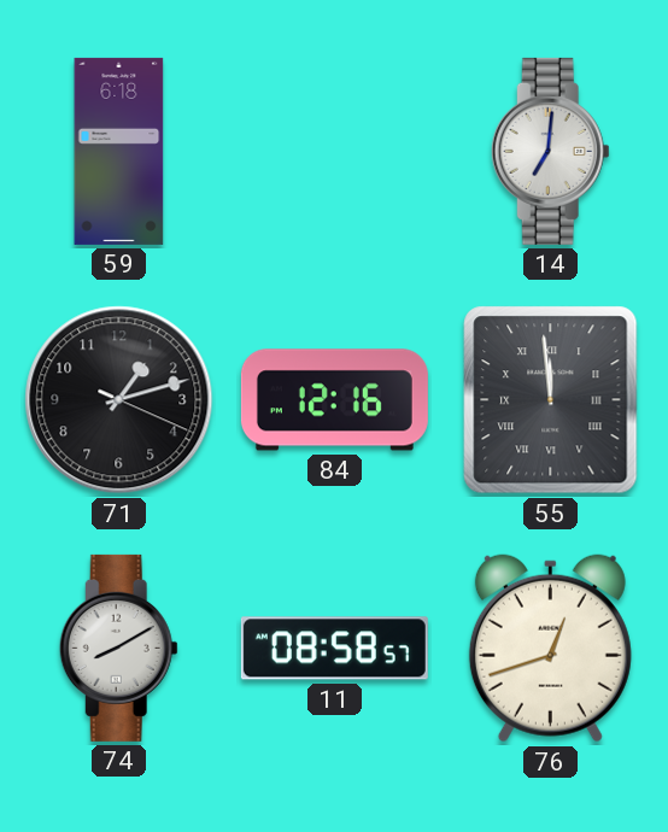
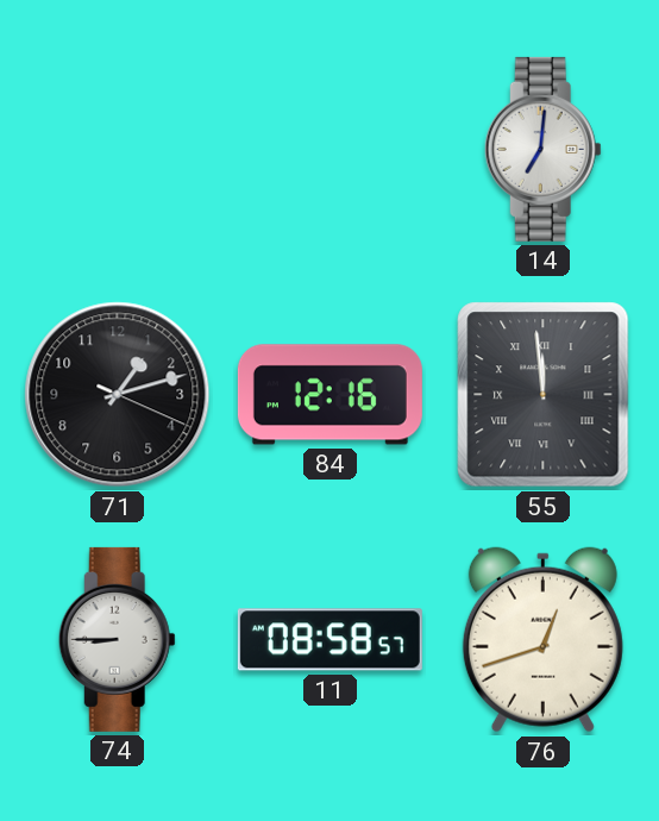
59: 6:18 -> none (119, 151)
74: 8:10 -> 8:45 (117, 639)
